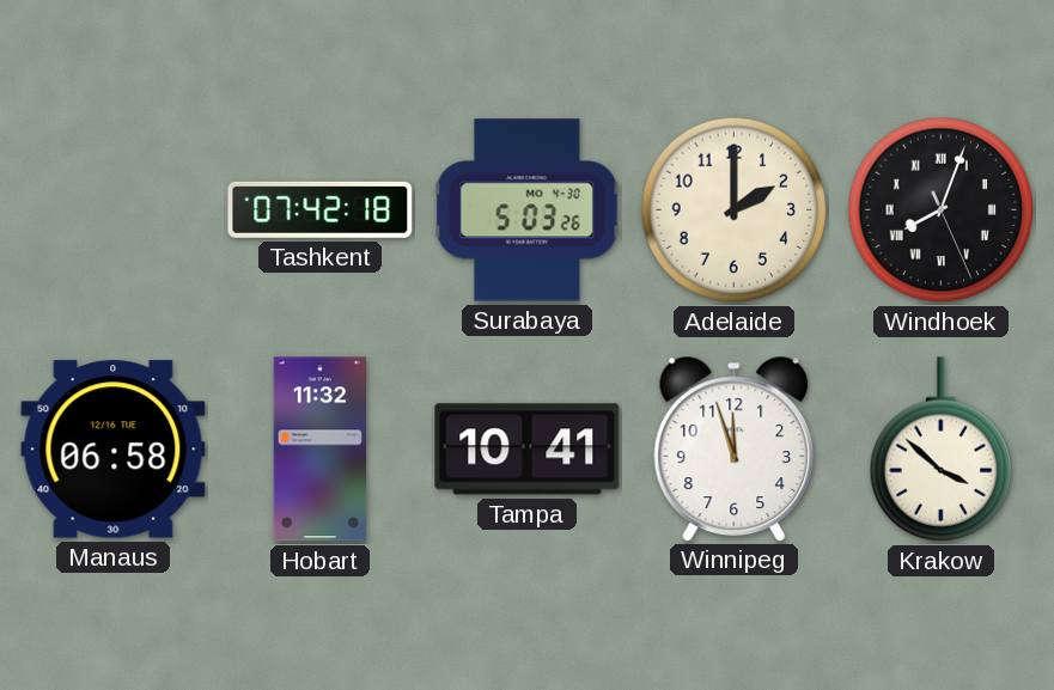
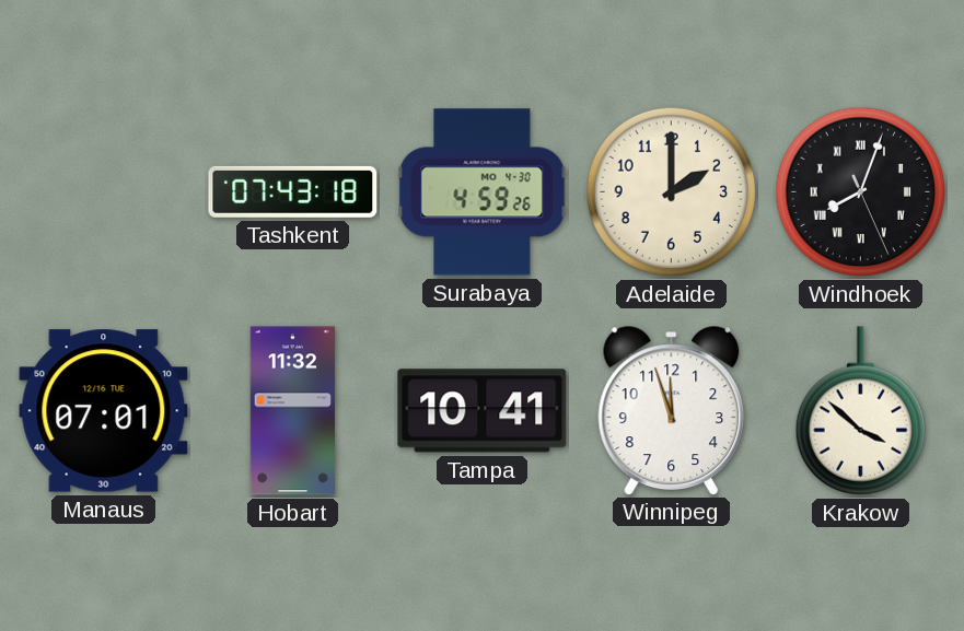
Tashkent: 07:42 -> 07:43 (293, 191)
Surabaya: 5:03 -> 4:59 (483, 192)
Manaus: 06:58 -> 07:01 (104, 411)
